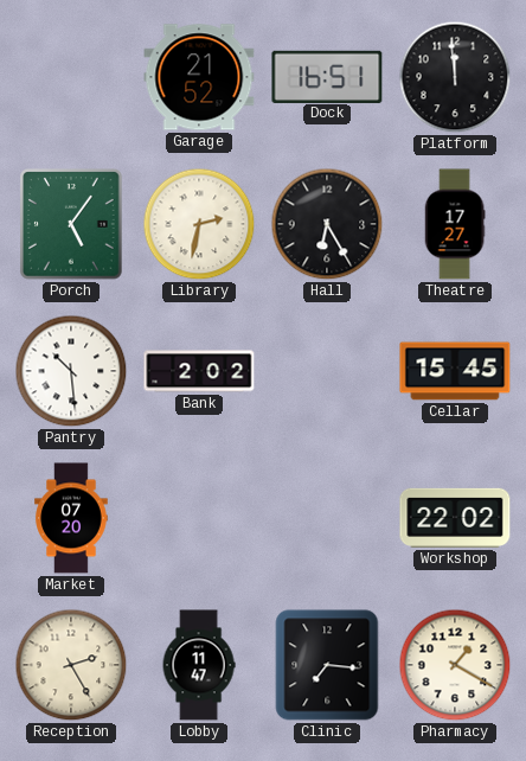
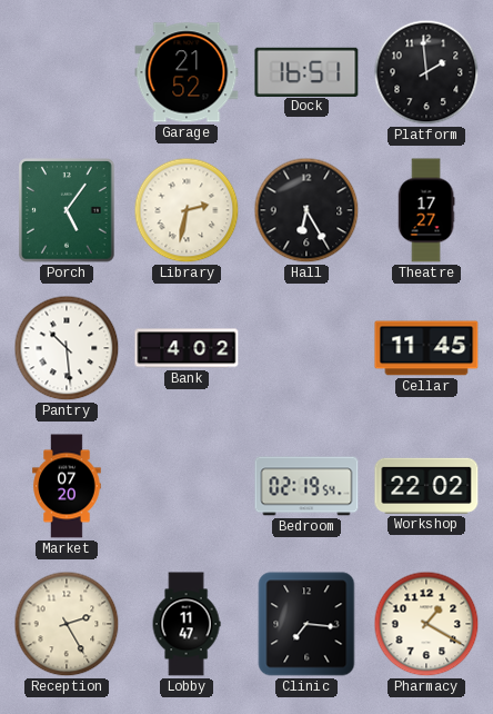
Platform: 11:59 -> 1:59 (426, 72)
Bank: 2:02 -> 4:02 (187, 348)
Cellar: 15:45 -> 11:45 (426, 348)
Bedroom: none -> 02:19 (306, 486)
